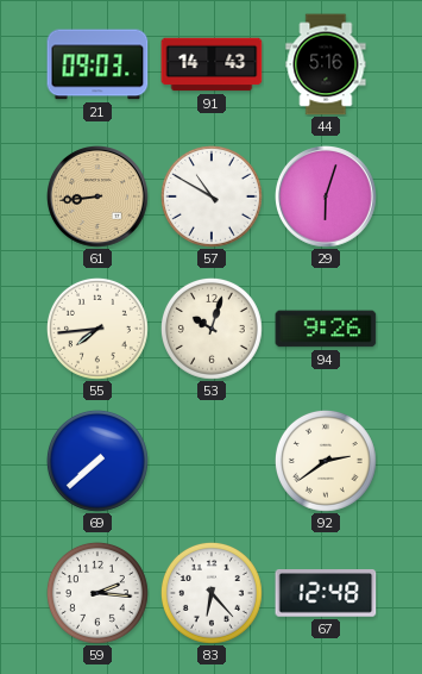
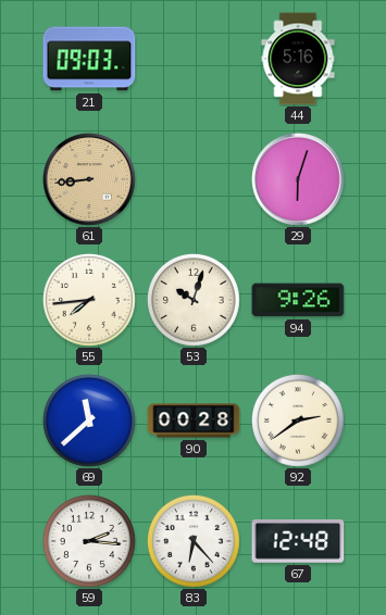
91: 14:43 -> none (212, 64)
57: 10:50 -> none (212, 196)
69: 7:38 -> 11:38 (89, 421)
90: none -> 00:28 (194, 421)
